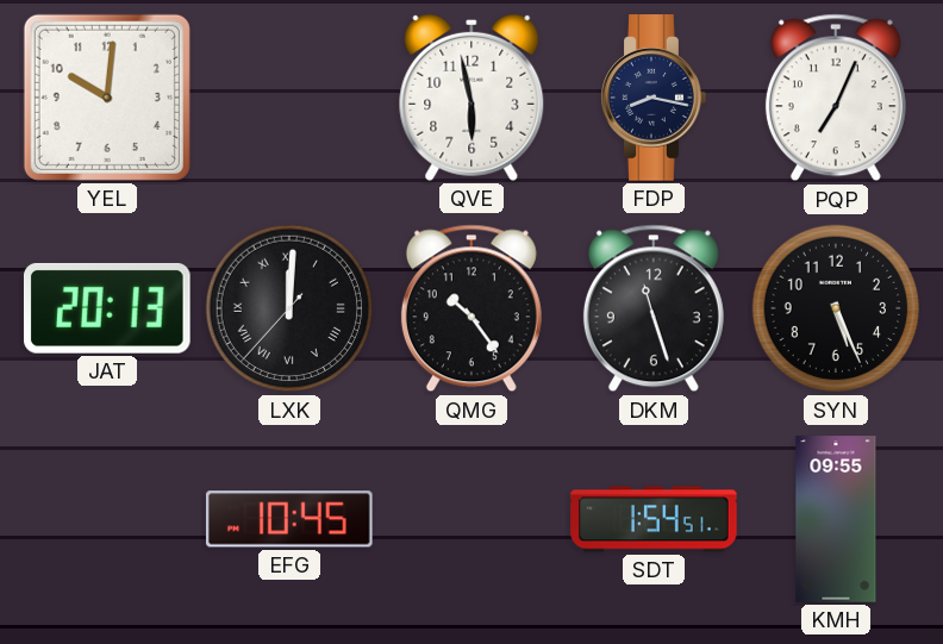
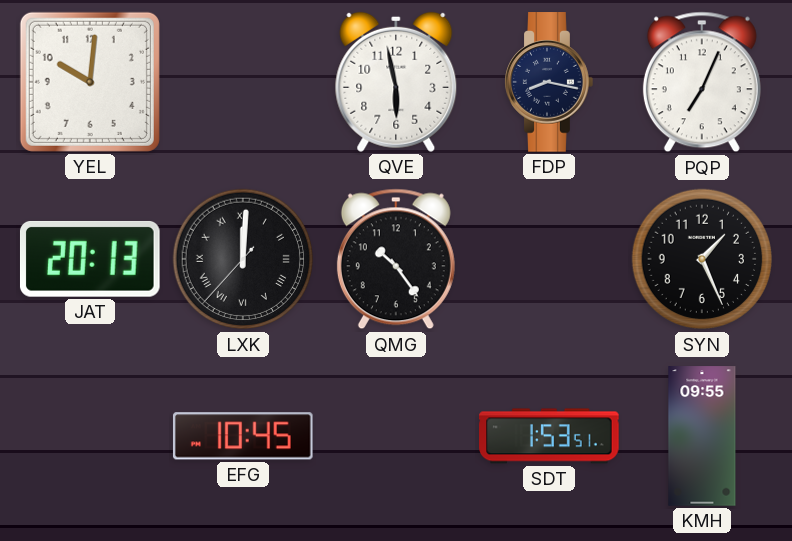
DKM: 11:27 -> none (654, 308)
SYN: 5:26 -> 1:26 (702, 259)
SDT: 1:54 -> 1:53 (549, 436)
